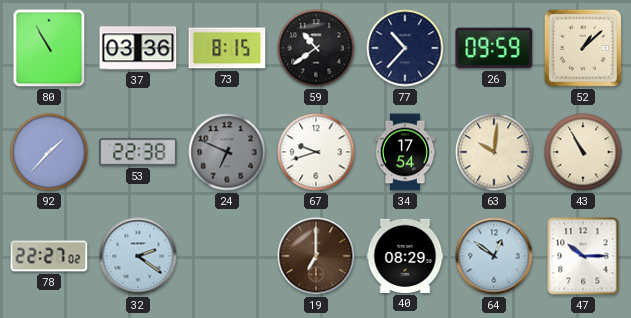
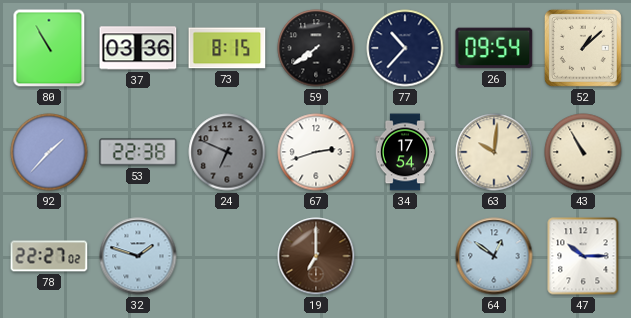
59: 10:39 -> 7:39 (316, 48)
26: 09:59 -> 09:54 (494, 48)
67: 9:42 -> 2:42 (316, 152)
32: 2:21 -> 1:48 (138, 256)
40: 08:29 -> none (405, 256)
